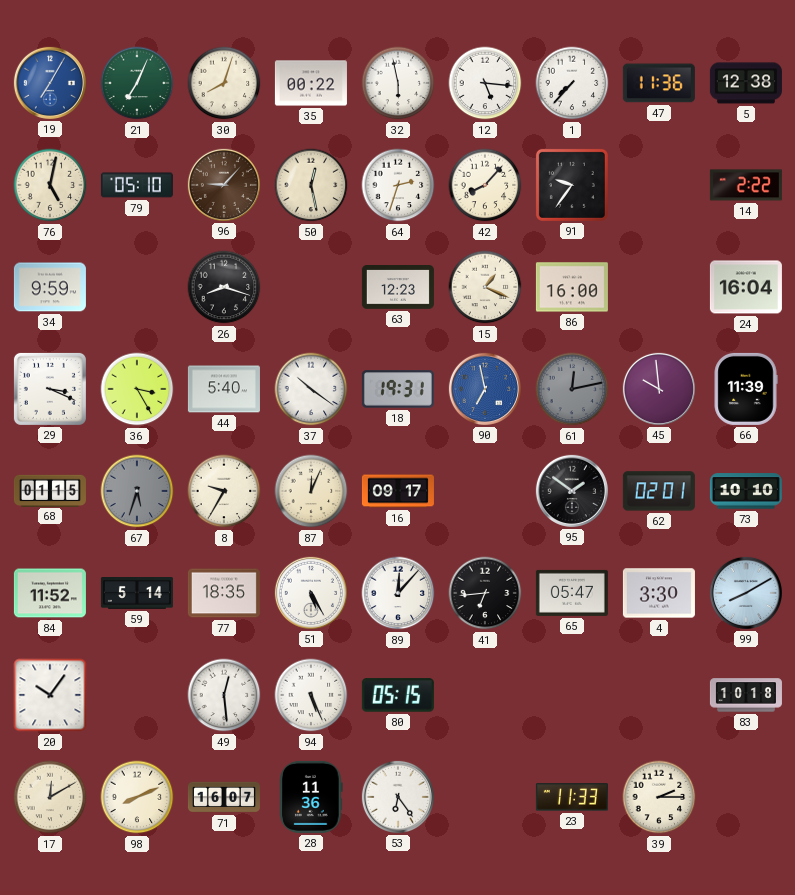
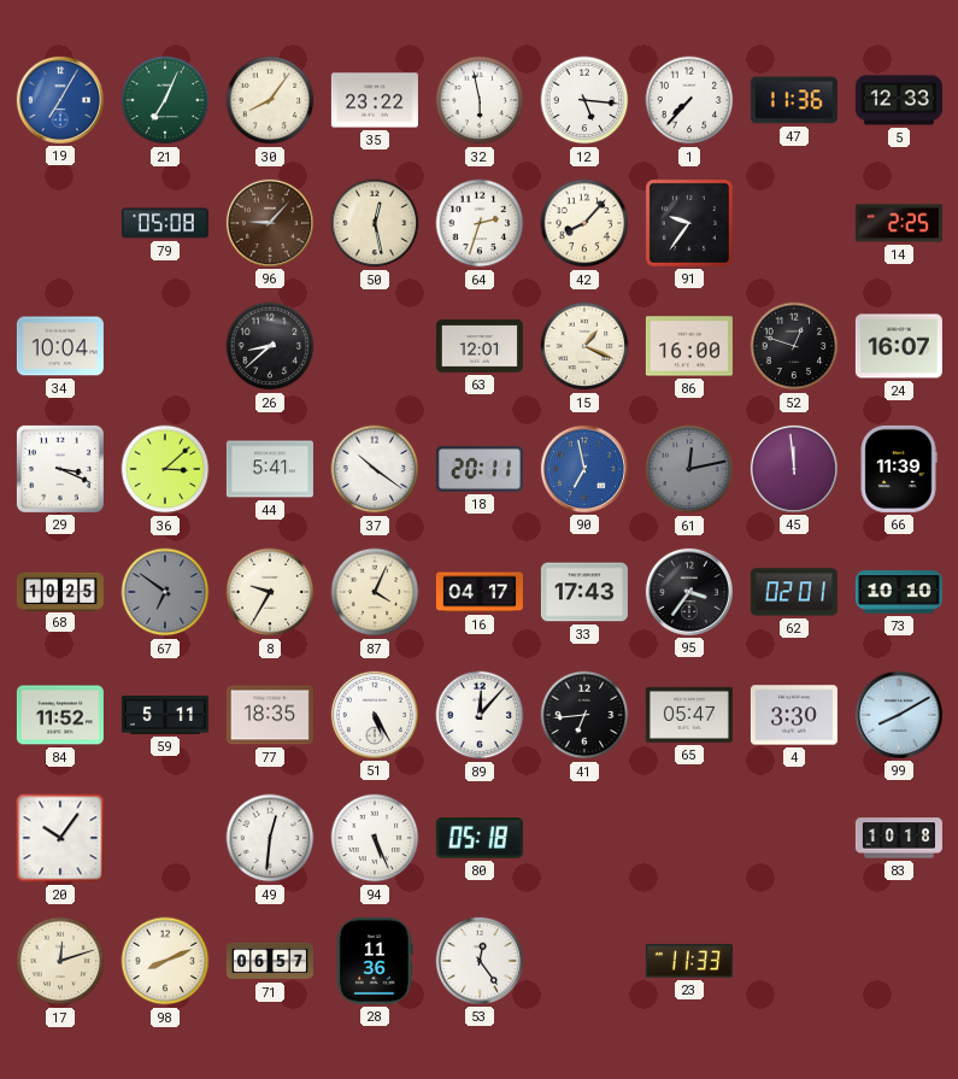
30: 8:03 -> 8:06 (270, 100)
35: 00:22 -> 23:22 (375, 100)
5: 12:38 -> 12:33 (899, 100)
76: 5:02 -> none (50, 185)
79: 05:10 -> 05:08 (165, 223)
14: 2:22 -> 2:25 (899, 223)
34: 9:59 -> 10:04 (60, 346)
26: 8:18 -> 8:38 (270, 346)
63: 12:23 -> 12:01 (480, 347)
52: none -> 12:48 (794, 346)
24: 16:04 -> 16:07 (899, 346)
36: 3:25 -> 3:08 (165, 469)
44: 5:40 -> 5:41 (270, 469)
18: 19:31 -> 20:11 (480, 469)
45: 9:59 -> 11:59 (794, 469)
68: 01:15 -> 10:25 (60, 591)
67: 5:33 -> 6:51 (165, 592)
87: 12:04 -> 4:04 (375, 592)
16: 09:17 -> 04:17 (480, 592)
33: none -> 17:43 (584, 592)
95: 1:51 -> 3:36 (689, 592)
59: 5:14 -> 5:11 (165, 715)
49: 12:29 -> 12:31 (270, 838)
80: 05:15 -> 05:18 (480, 838)
17: 12:10 -> 12:12 (60, 961)
71: 16:07 -> 06:57 (270, 961)
53: 6:24 -> 12:24 (480, 961)
39: 2:15 -> none (659, 797)
